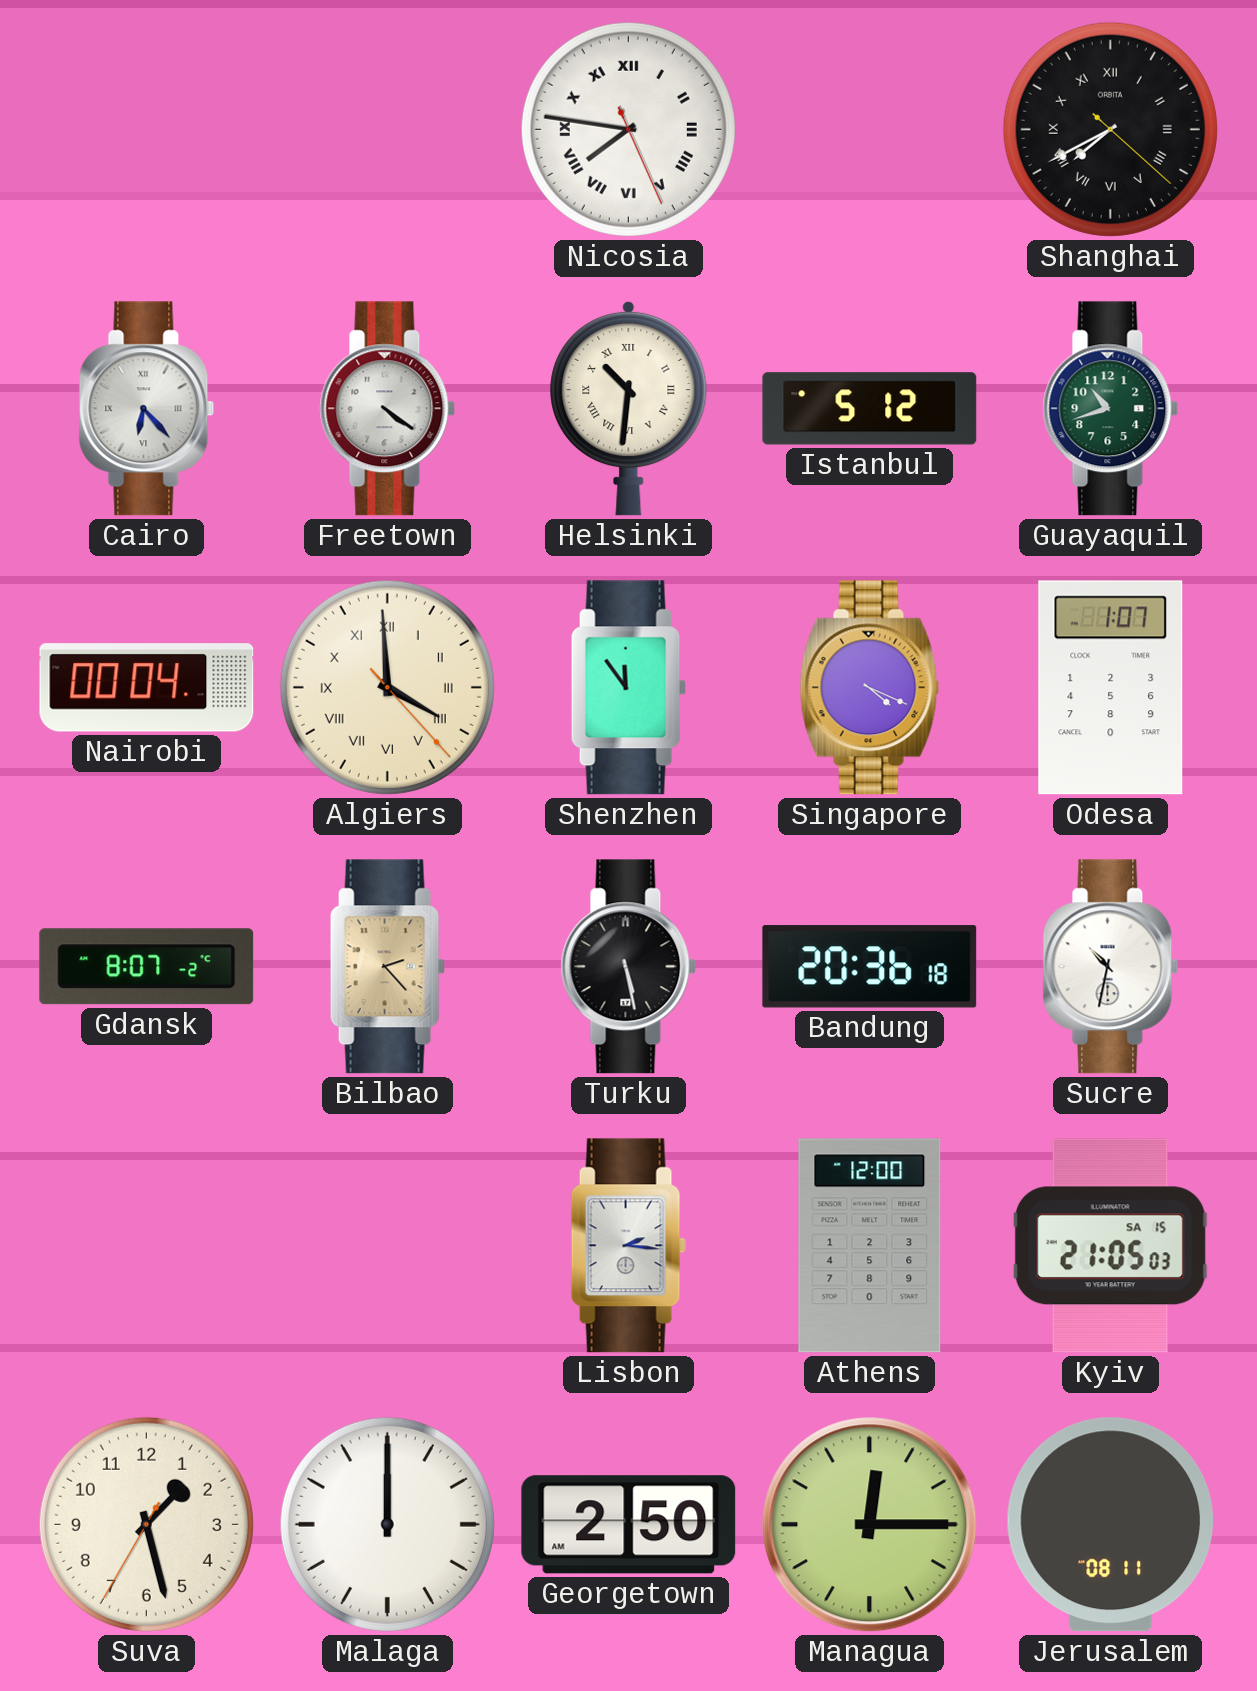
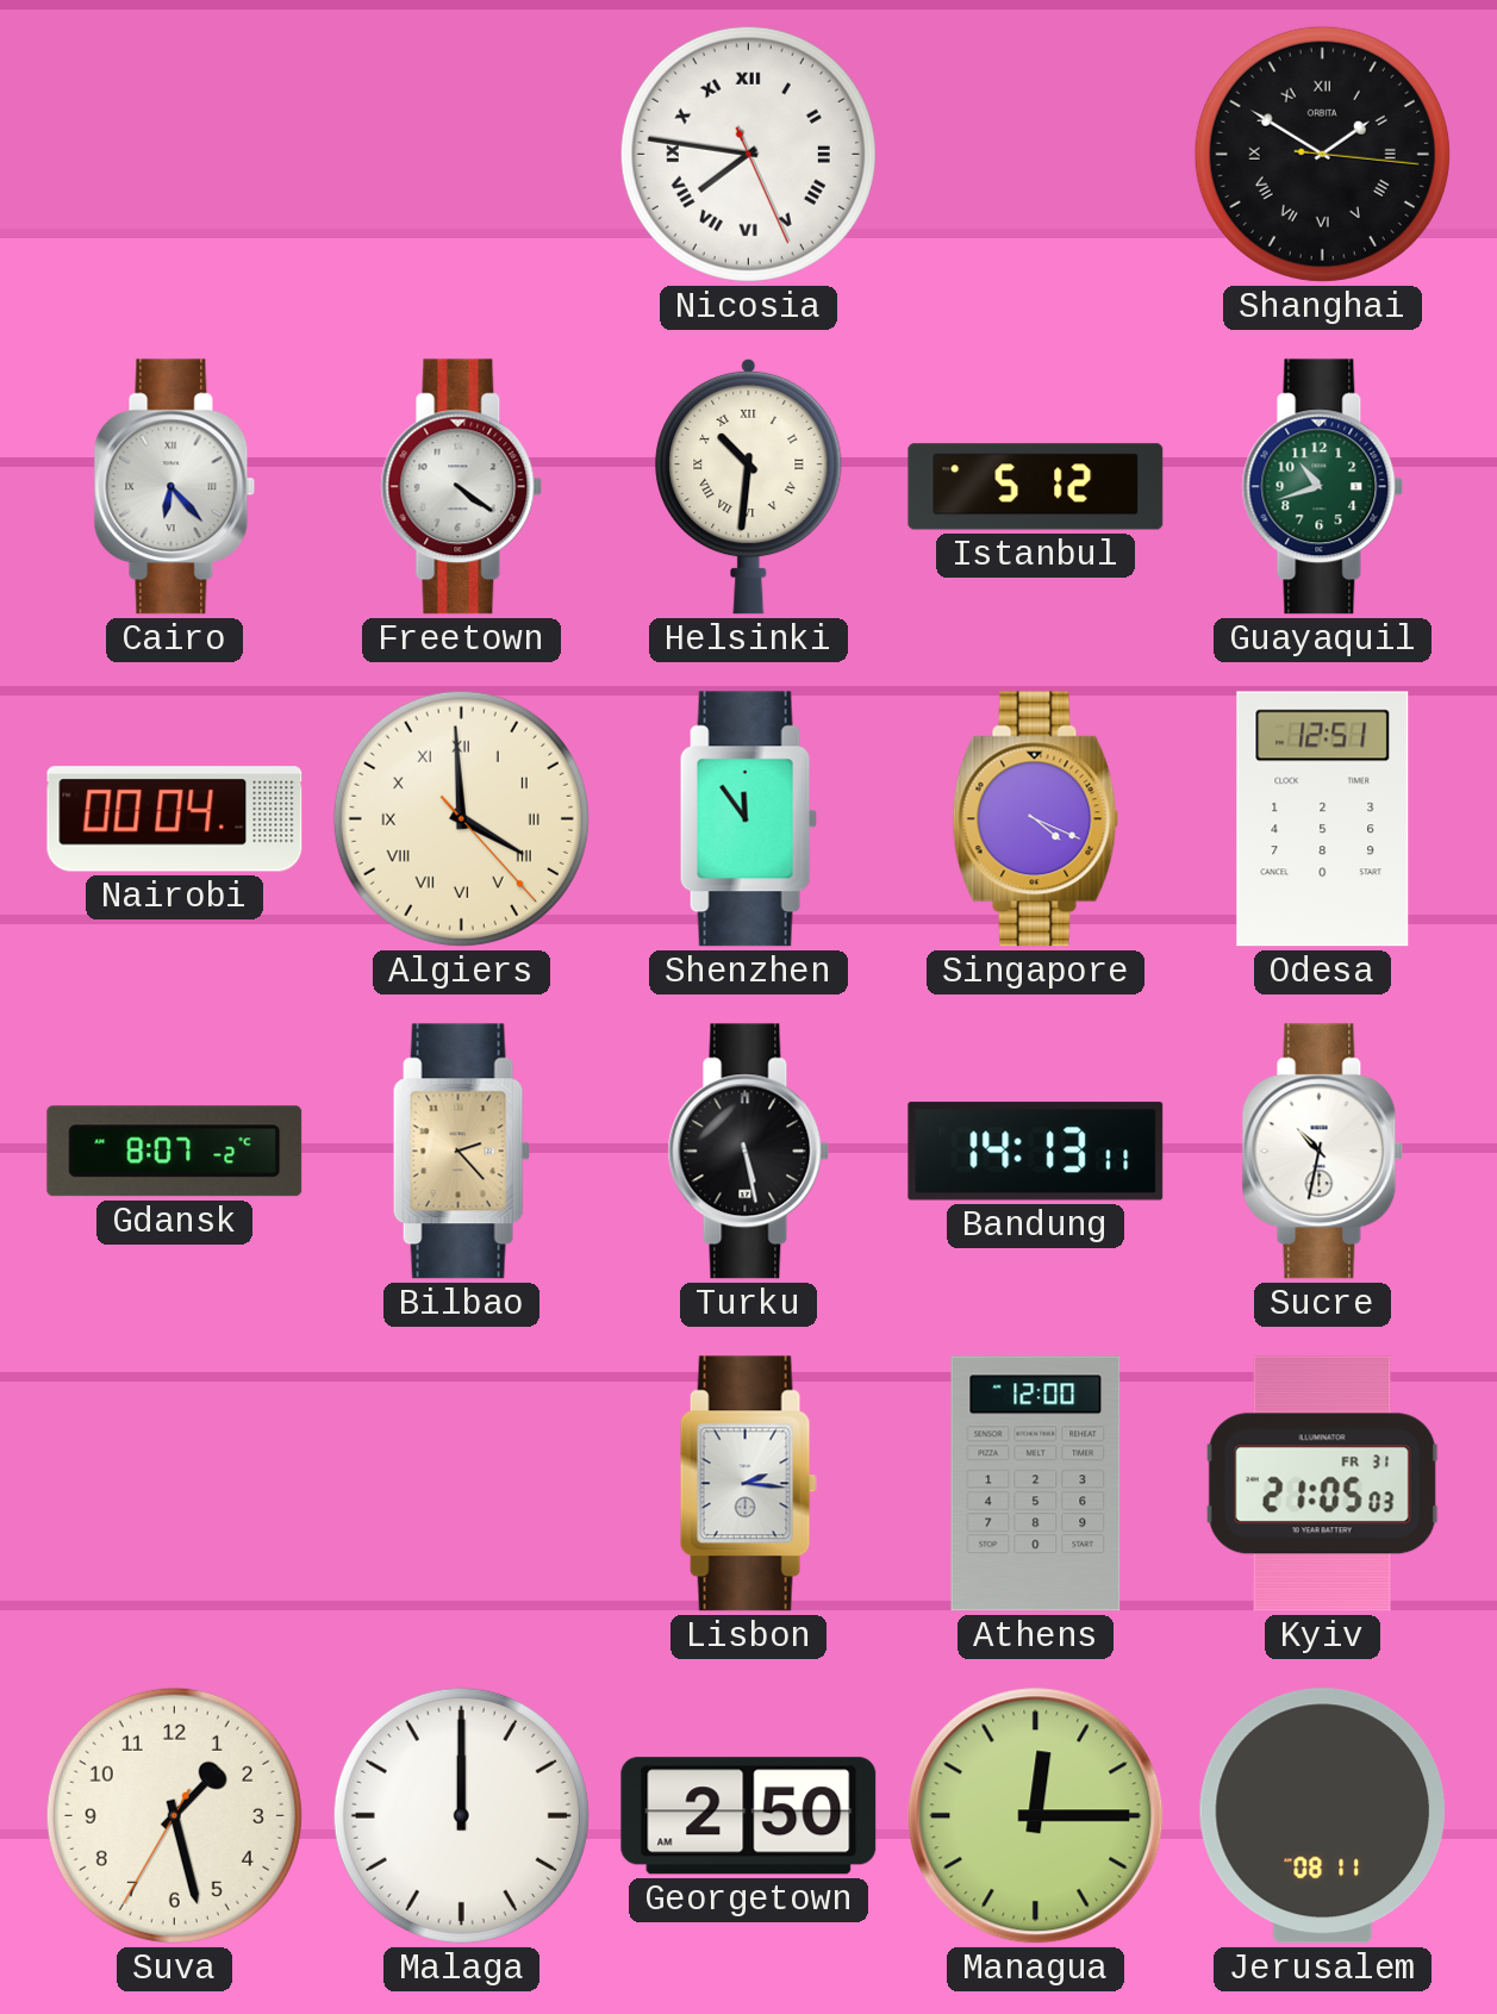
Shanghai: 7:40 -> 1:50 (1322, 154)
Odesa: 1:07 -> 12:51 (1323, 819)
Bandung: 20:36 -> 14:13 (1036, 1152)
Kyiv date: SA 15 -> FR 31 (1322, 1484)
